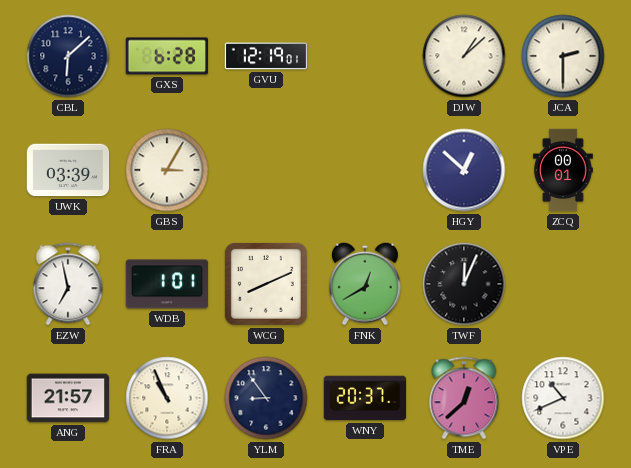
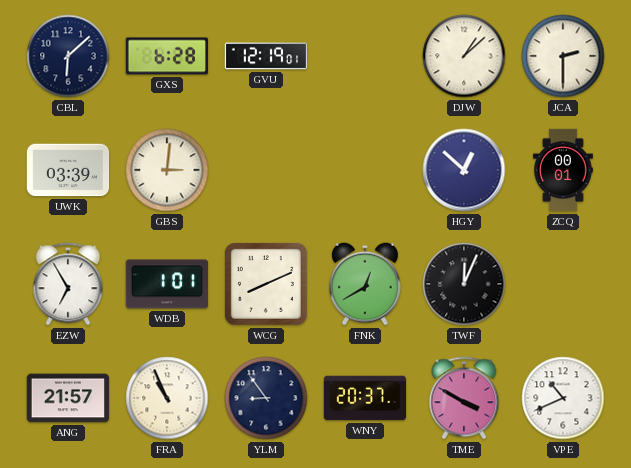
GBS: 3:05 -> 3:01 (167, 170)
EZW: 6:58 -> 6:55 (68, 284)
TME: 12:38 -> 3:50 (464, 398)
